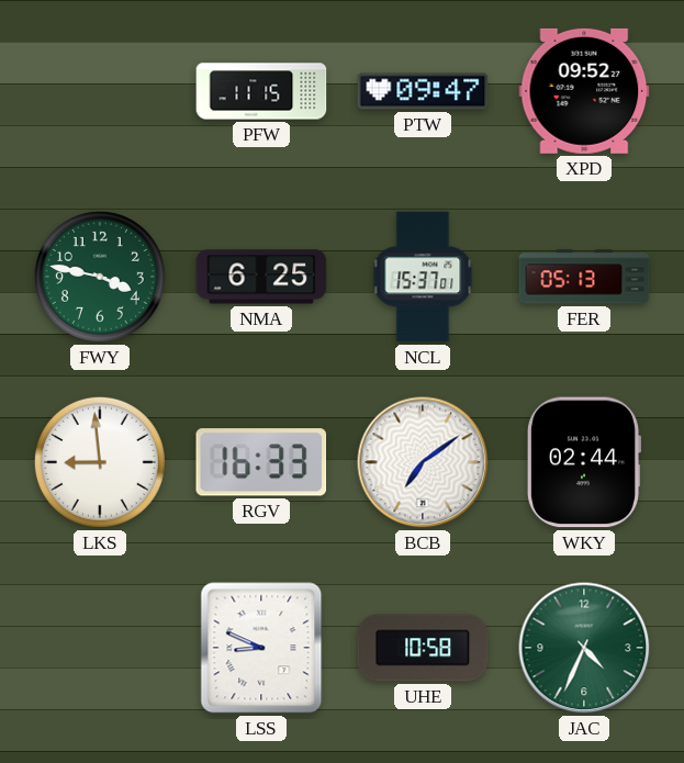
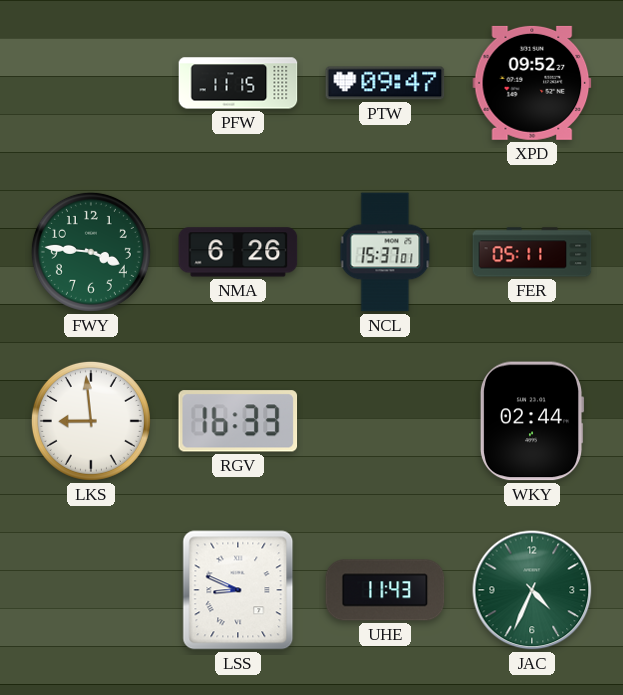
FWY: 3:47 -> 3:46 (91, 252)
NMA: 6:25 -> 6:26 (238, 252)
FER: 05:13 -> 05:11 (532, 252)
BCB: 7:09 -> none (423, 462)
UHE: 10:58 -> 11:43 (385, 590)
